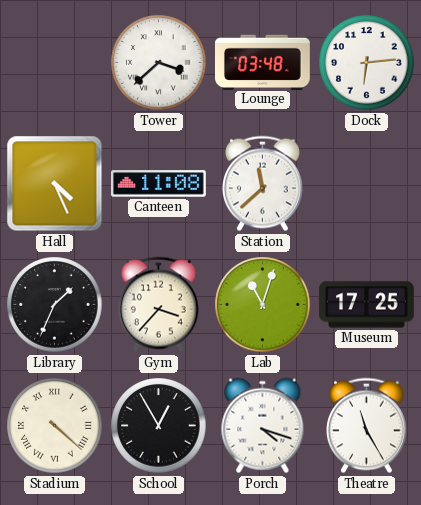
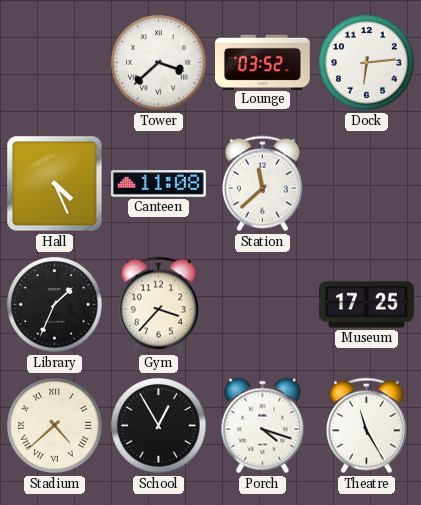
Lounge: 03:48 -> 03:52 (263, 62)
Lab: 11:03 -> none (263, 305)
Stadium: 4:22 -> 4:38 (55, 426)
